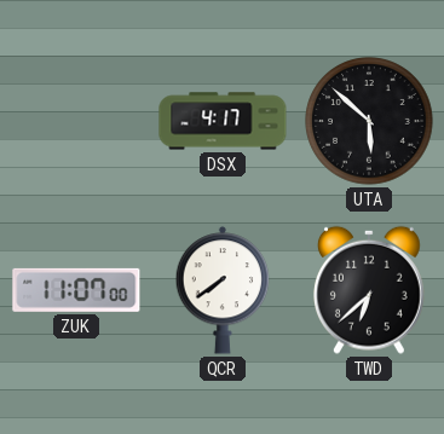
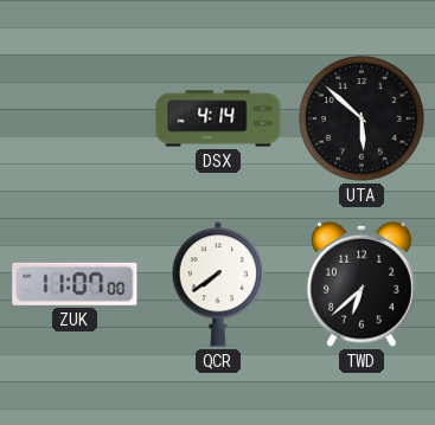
DSX: 4:17 -> 4:14 (218, 118)
